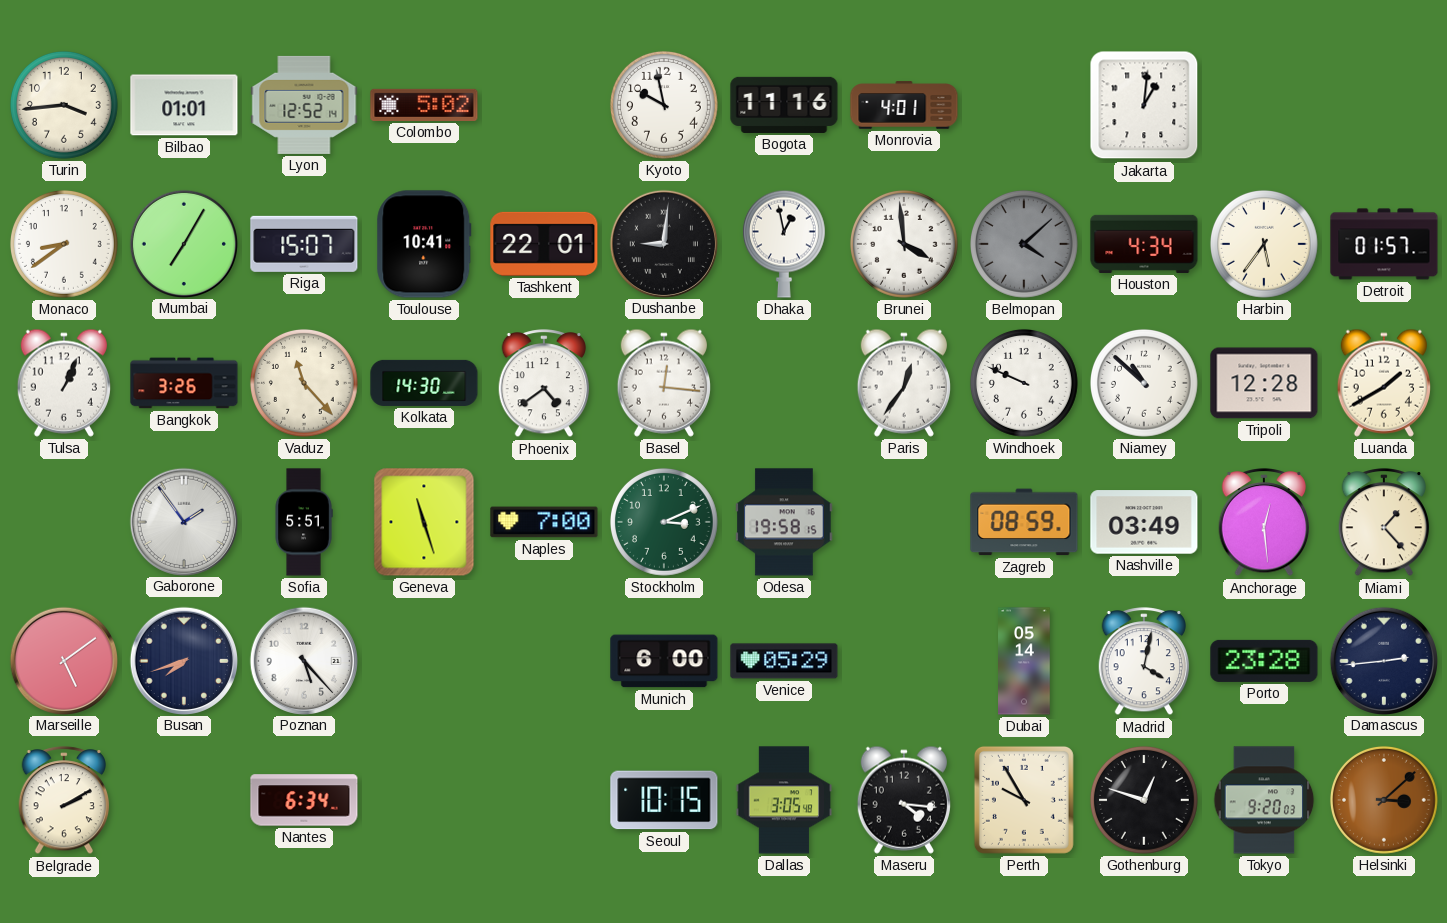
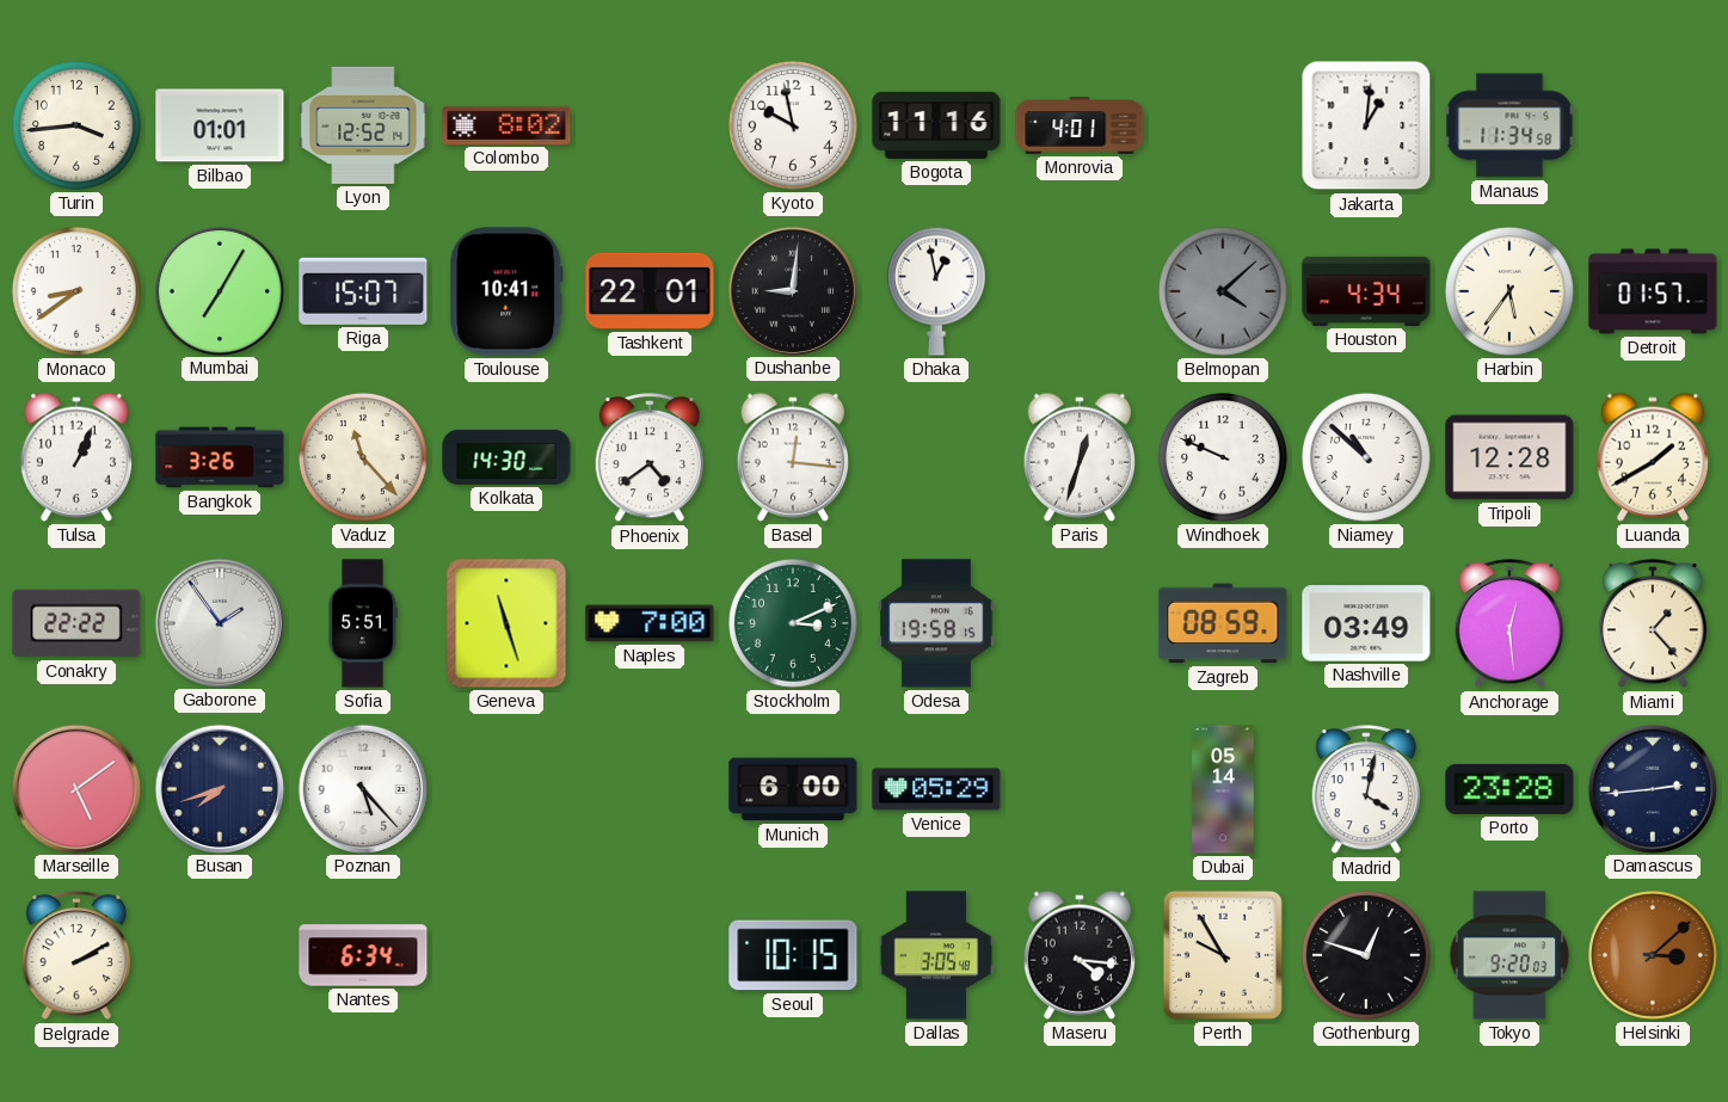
Colombo: 5:02 -> 8:02 (506, 125)
Manaus: none -> 11:34 (1509, 125)
Brunei: 3:59 -> none (904, 244)
Paris: 12:36 -> 12:33 (1080, 457)
Conakry: none -> 22:22 (76, 623)
